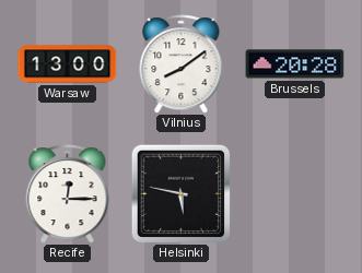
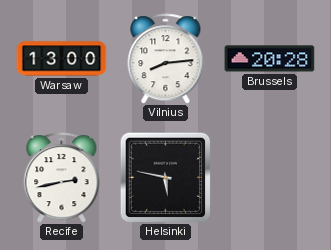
Vilnius: 8:09 -> 8:14 (166, 59)
Recife: 12:15 -> 2:43 (62, 178)
